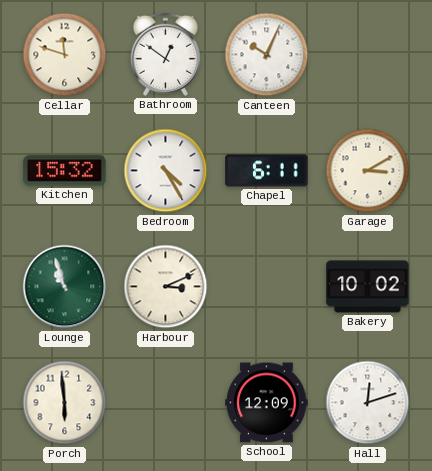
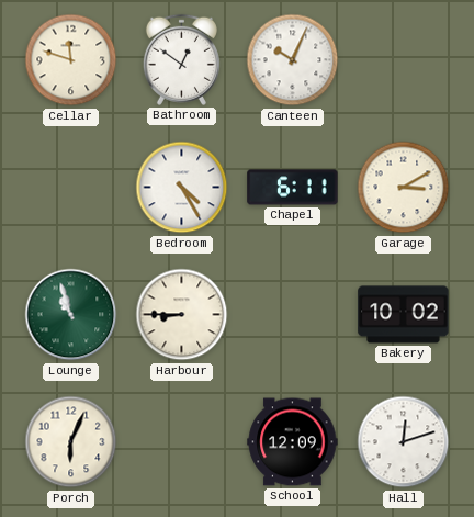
Kitchen: 15:32 -> none (65, 171)
Harbour: 3:11 -> 8:45 (182, 315)
Porch: 5:59 -> 6:04 (71, 442)
